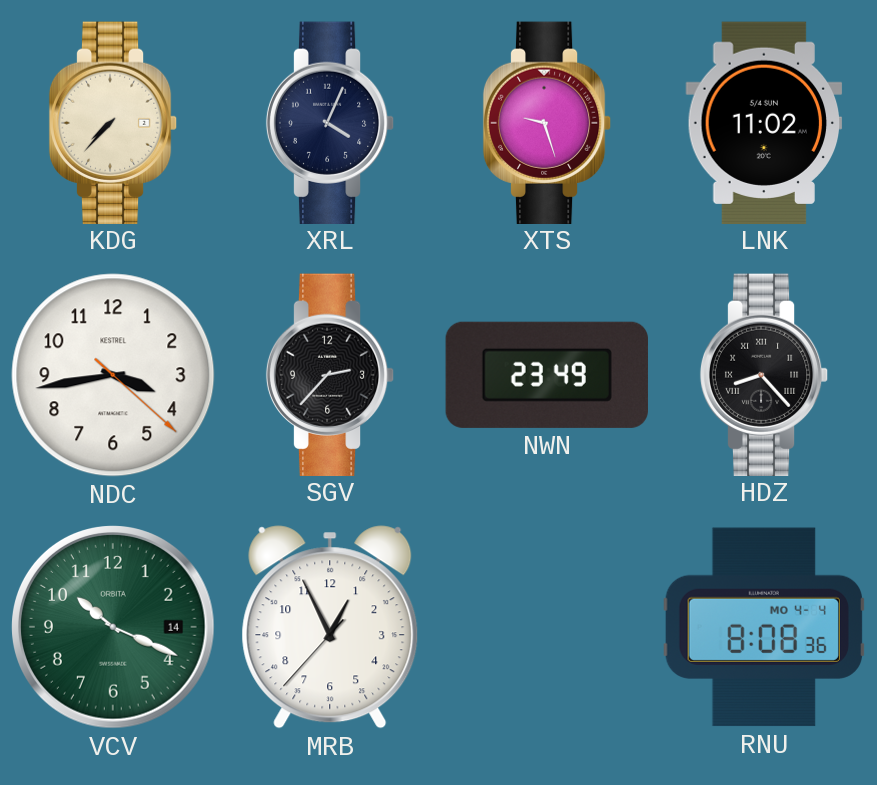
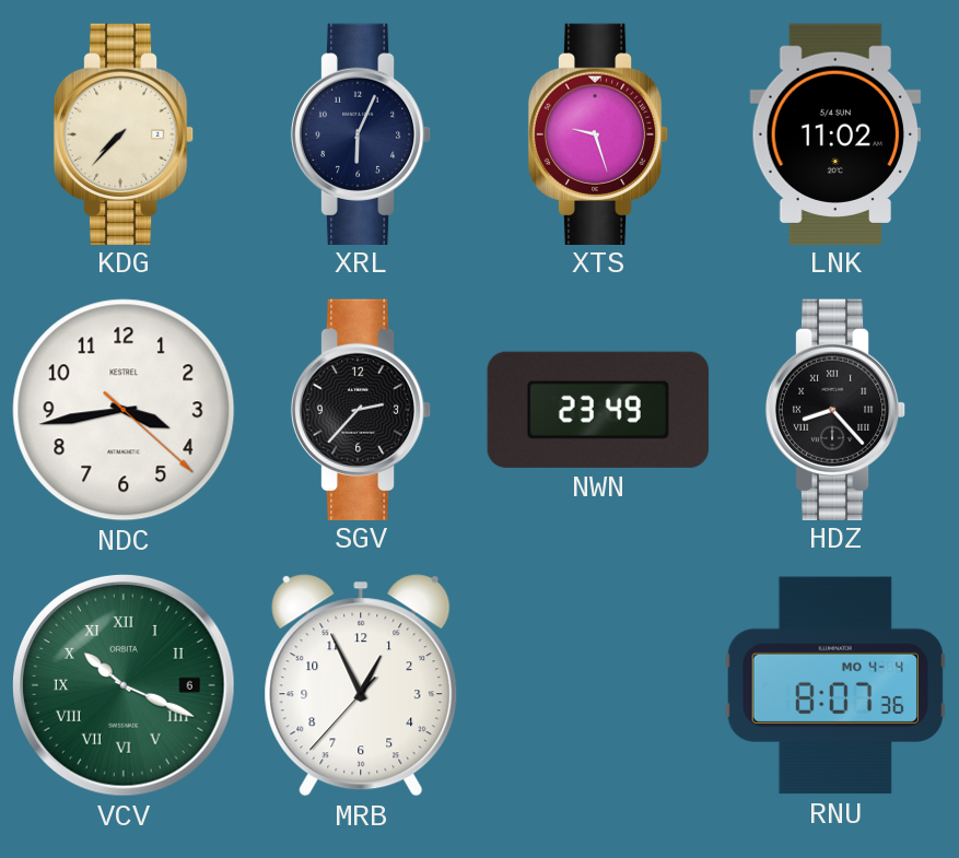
XRL: 4:04 -> 6:04 (361, 133)
VCV date: 14 -> 6 (125, 686)
VCV numerals: Arabic -> Roman (125, 686)
RNU: 8:08 -> 8:07 (834, 685)
